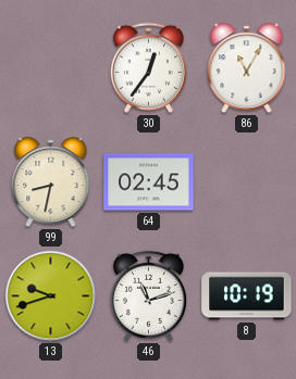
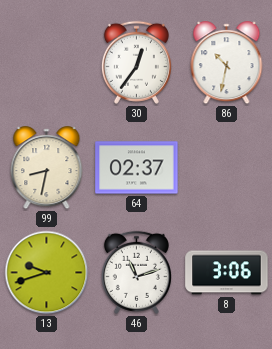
86: 11:05 -> 10:32 (227, 63)
64: 02:45 -> 02:37 (137, 168)
8: 10:19 -> 3:06 (227, 273)
